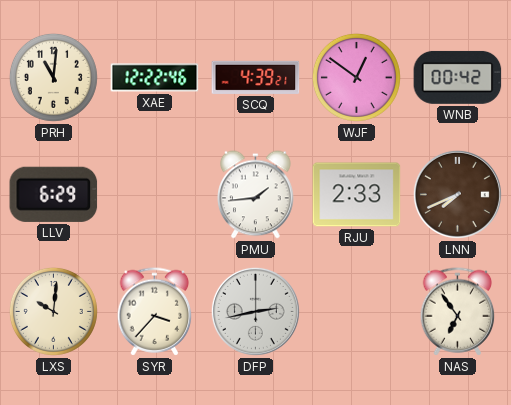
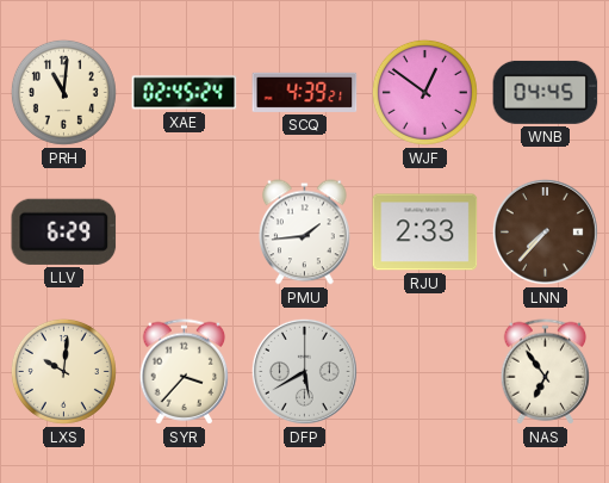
XAE: 12:22 -> 02:45 (185, 93)
WNB: 00:42 -> 04:45 (546, 92)
LNN: 7:41 -> 7:37 (545, 231)
DFP: 2:43 -> 5:40 (304, 371)
